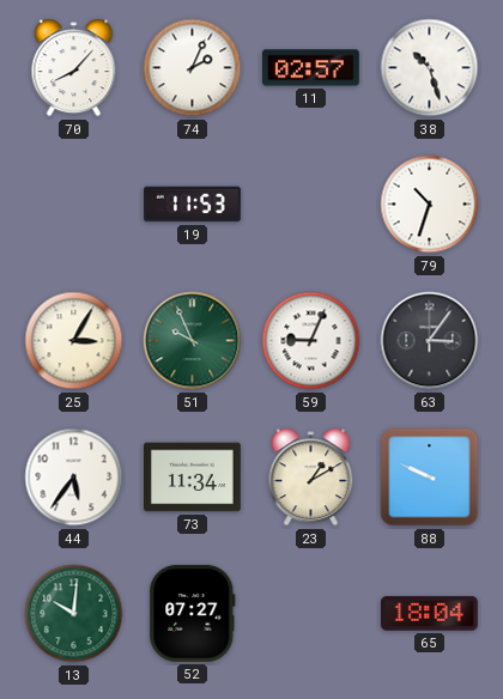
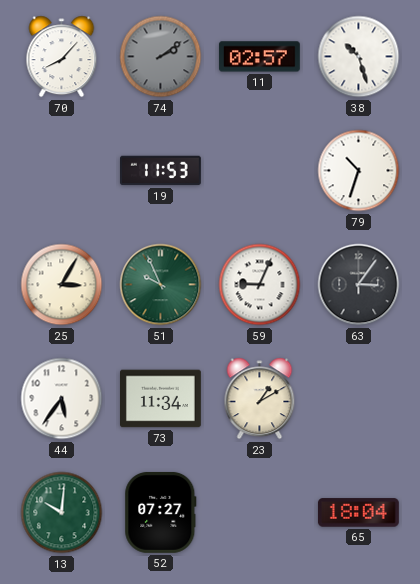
74: 2:04 -> 2:09 (161, 57)
74 dial: white -> grey (161, 57)
88: 9:49 -> none (430, 478)
